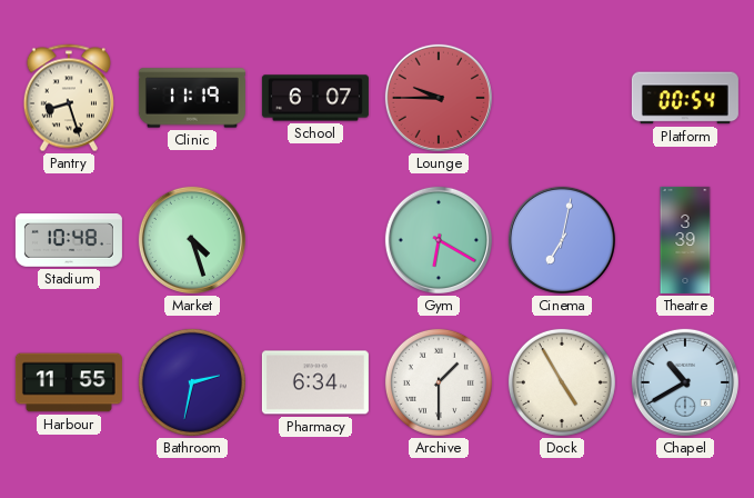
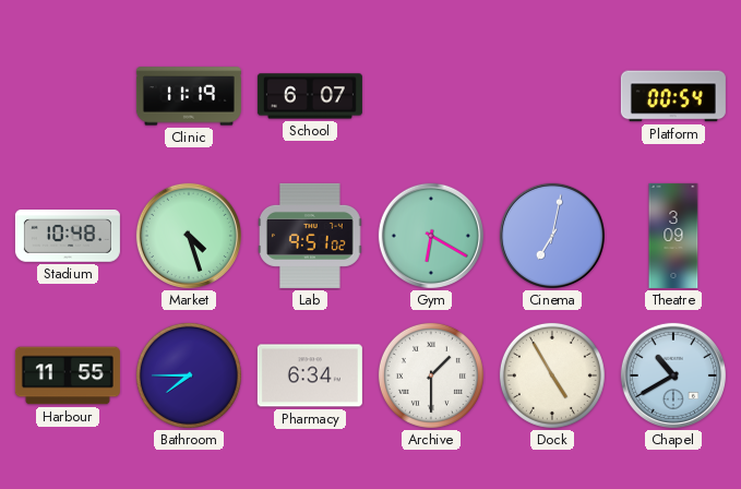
Pantry: 8:27 -> none (69, 98)
Lounge: 9:45 -> none (439, 98)
Lab: none -> 9:51 (311, 236)
Theatre: 3:39 -> 3:09 (673, 236)
Bathroom: 2:32 -> 7:45 (189, 375)
